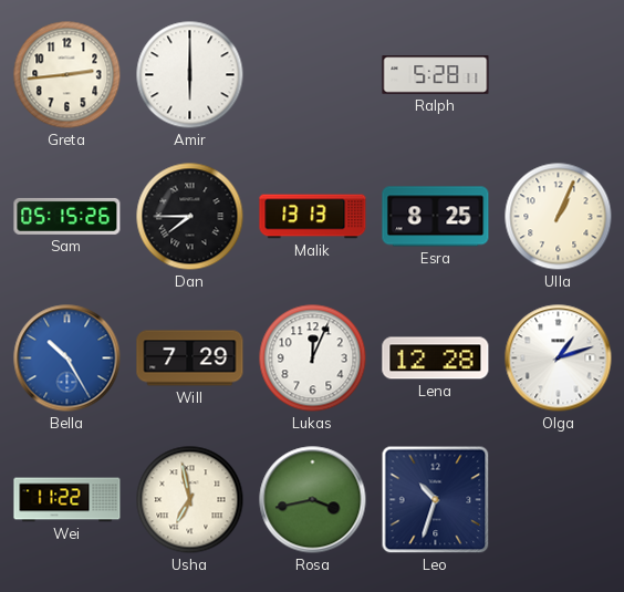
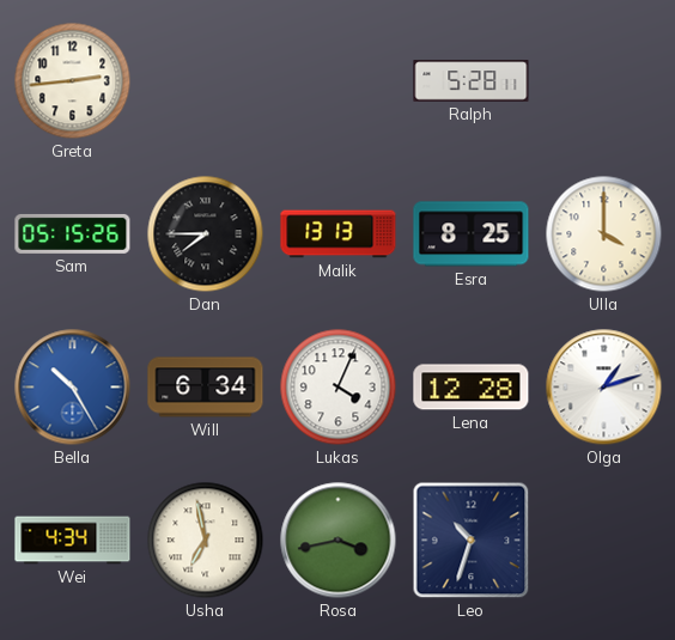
Amir: 6:00 -> none (190, 75)
Ulla: 1:04 -> 4:00 (604, 234)
Will: 7:29 -> 6:34 (206, 388)
Lukas: 12:04 -> 4:04 (339, 388)
Wei: 11:22 -> 4:34 (73, 541)
